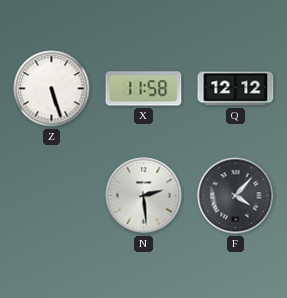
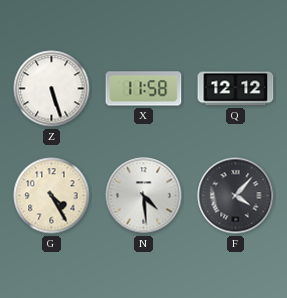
G: none -> 4:25 (52, 196)
N: 2:29 -> 4:29 (144, 196)
